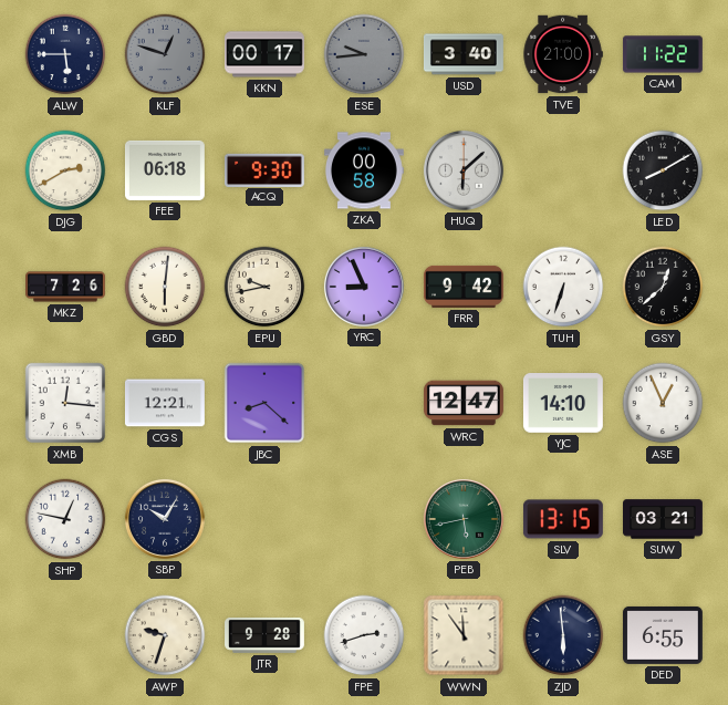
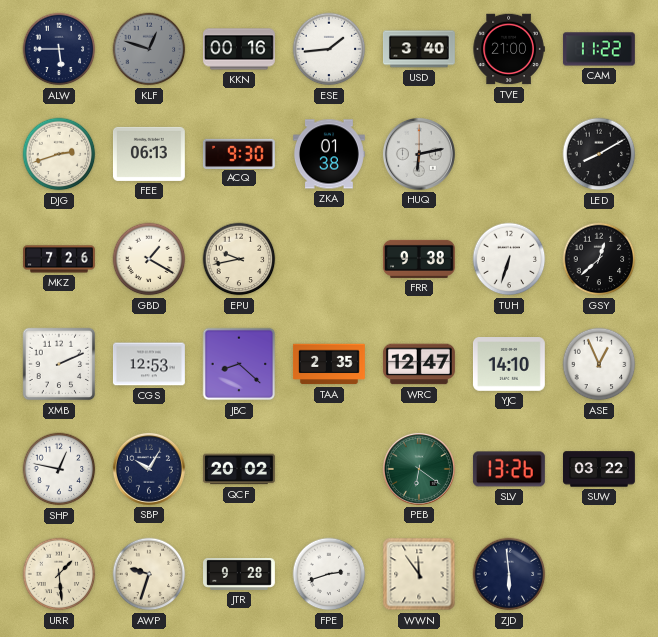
KKN: 00:17 -> 00:16 (240, 49)
ESE: 9:44 -> 1:44 (329, 49)
ESE dial: grey -> white (329, 49)
DJG: 2:40 -> 2:42 (59, 154)
FEE: 06:18 -> 06:13 (149, 154)
ZKA: 00:58 -> 01:38 (329, 154)
HUQ: 6:08 -> 6:13 (419, 154)
GBD: 6:01 -> 1:20 (149, 259)
YRC: 8:56 -> none (364, 287)
FRR: 9:42 -> 9:38 (419, 259)
XMB: 12:16 -> 2:11 (59, 364)
CGS: 12:21 -> 12:53 (149, 364)
TAA: none -> 2:35 (329, 364)
QCF: none -> 20:02 (239, 469)
PEB: 5:43 -> 6:21 (419, 469)
SLV: 13:15 -> 13:26 (509, 469)
SUW: 03:21 -> 03:22 (600, 469)
URR: none -> 1:29 (59, 574)
DED: 6:55 -> none (663, 635)
